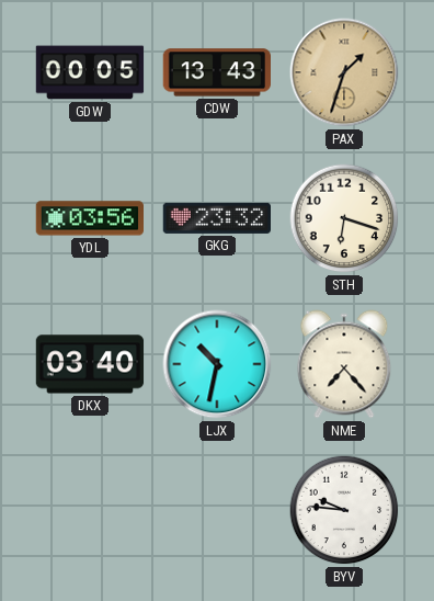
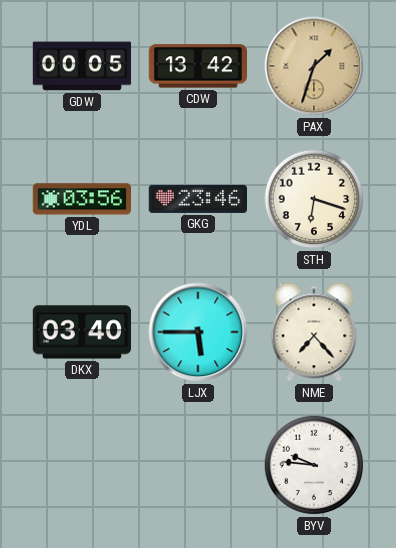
CDW: 13:43 -> 13:42 (197, 66)
GKG: 23:32 -> 23:46 (197, 199)
LJX: 10:32 -> 5:45 (198, 332)
